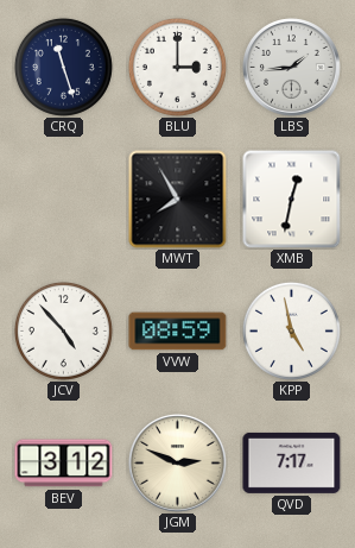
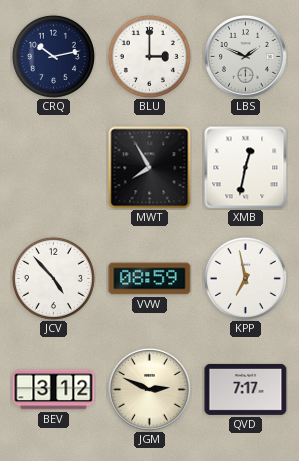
CRQ: 11:27 -> 10:13 (53, 56)
LBS: 1:44 -> 1:49 (246, 57)
KPP: 4:58 -> 6:58 (245, 278)
